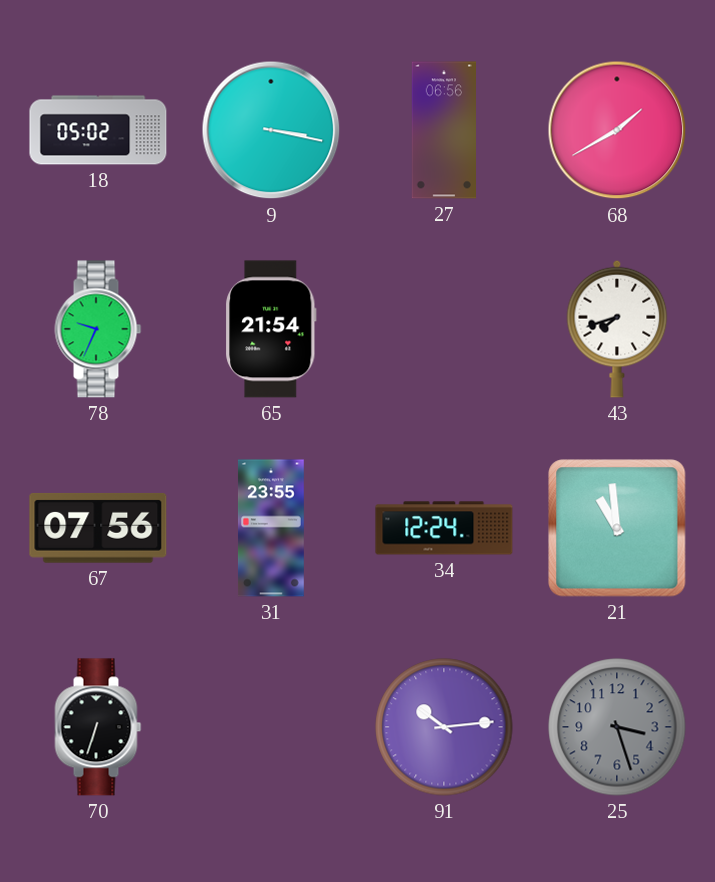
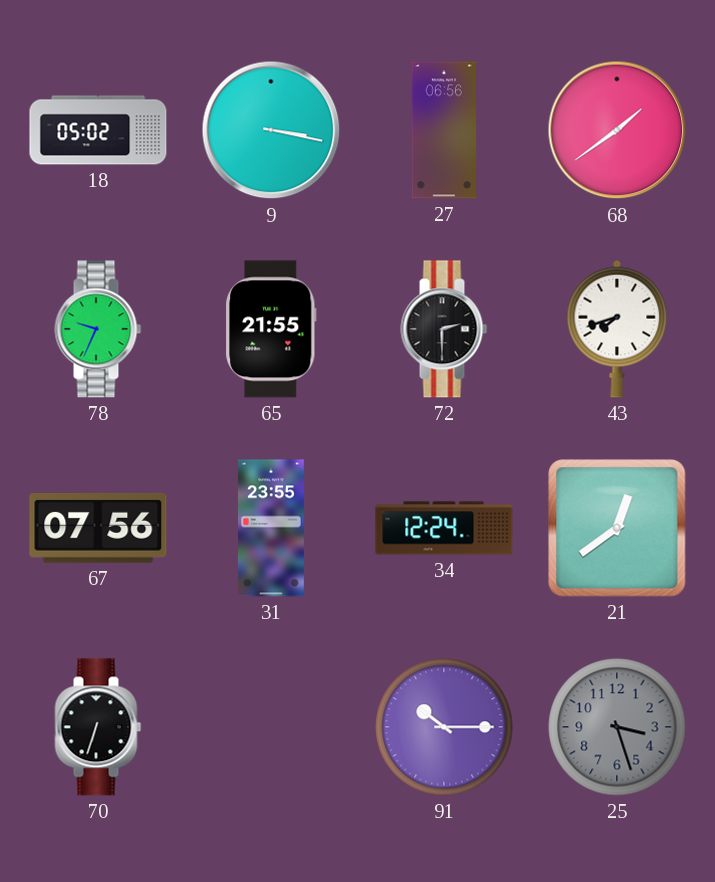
68: 1:40 -> 1:39 (617, 130)
65: 21:54 -> 21:55 (271, 329)
72: none -> 2:30 (444, 329)
21: 10:59 -> 12:39 (617, 528)
91: 10:14 -> 10:15 (444, 727)
